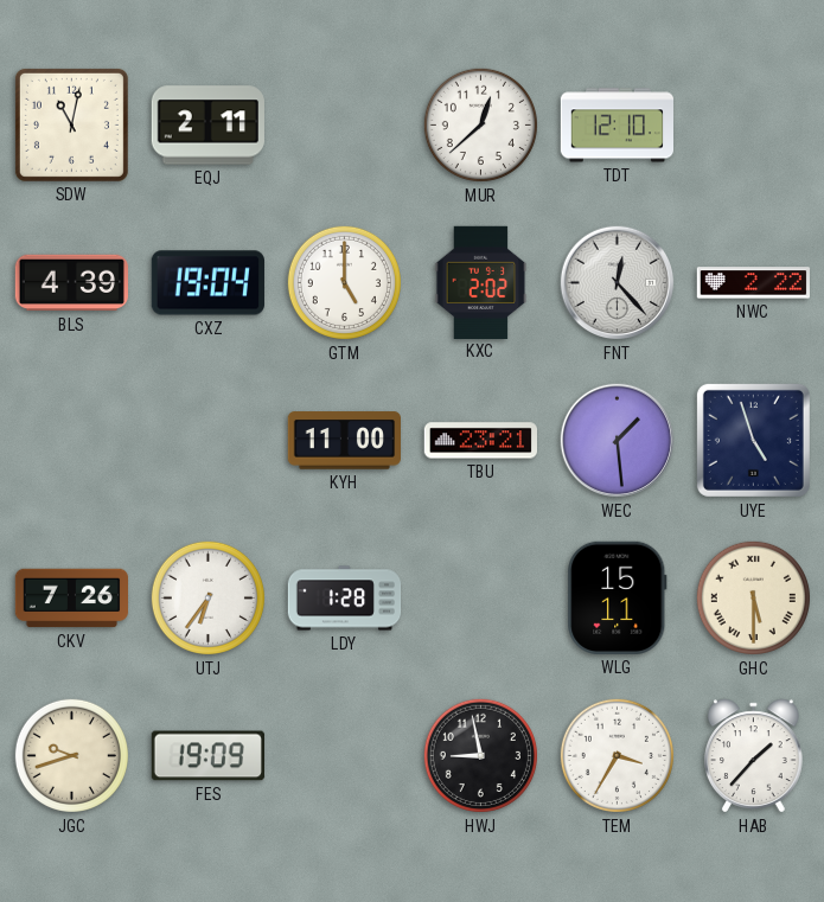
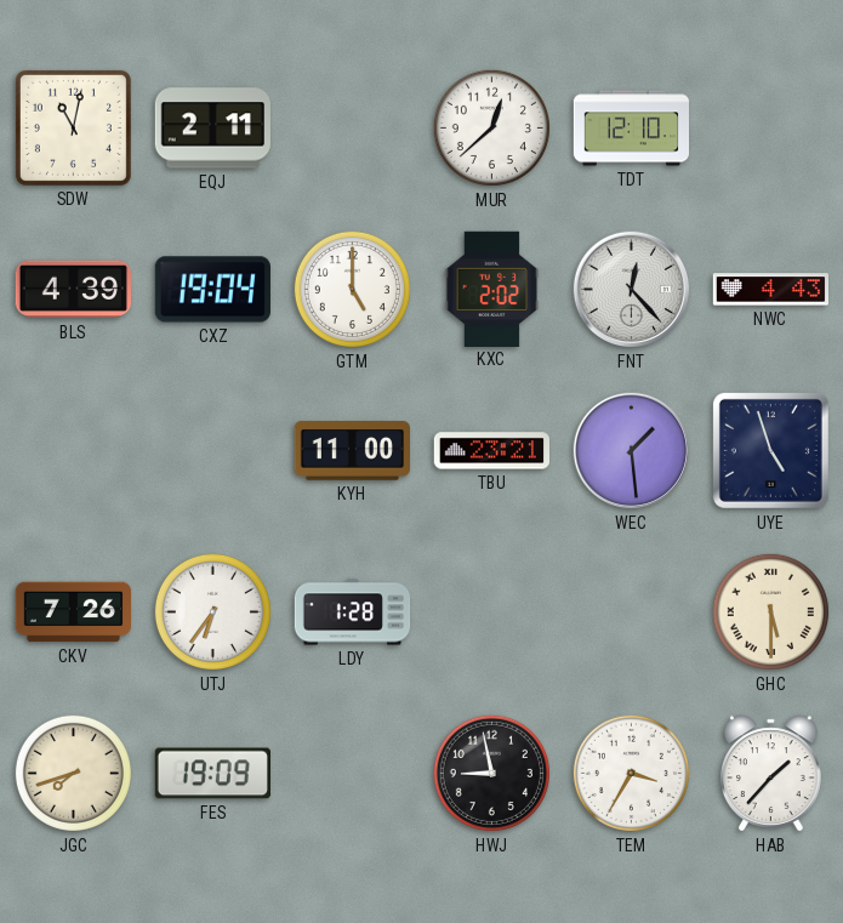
NWC: 2:22 -> 4:43 (770, 290)
WLG: 15:11 -> none (618, 597)
JGC: 9:42 -> 7:42 (73, 773)
